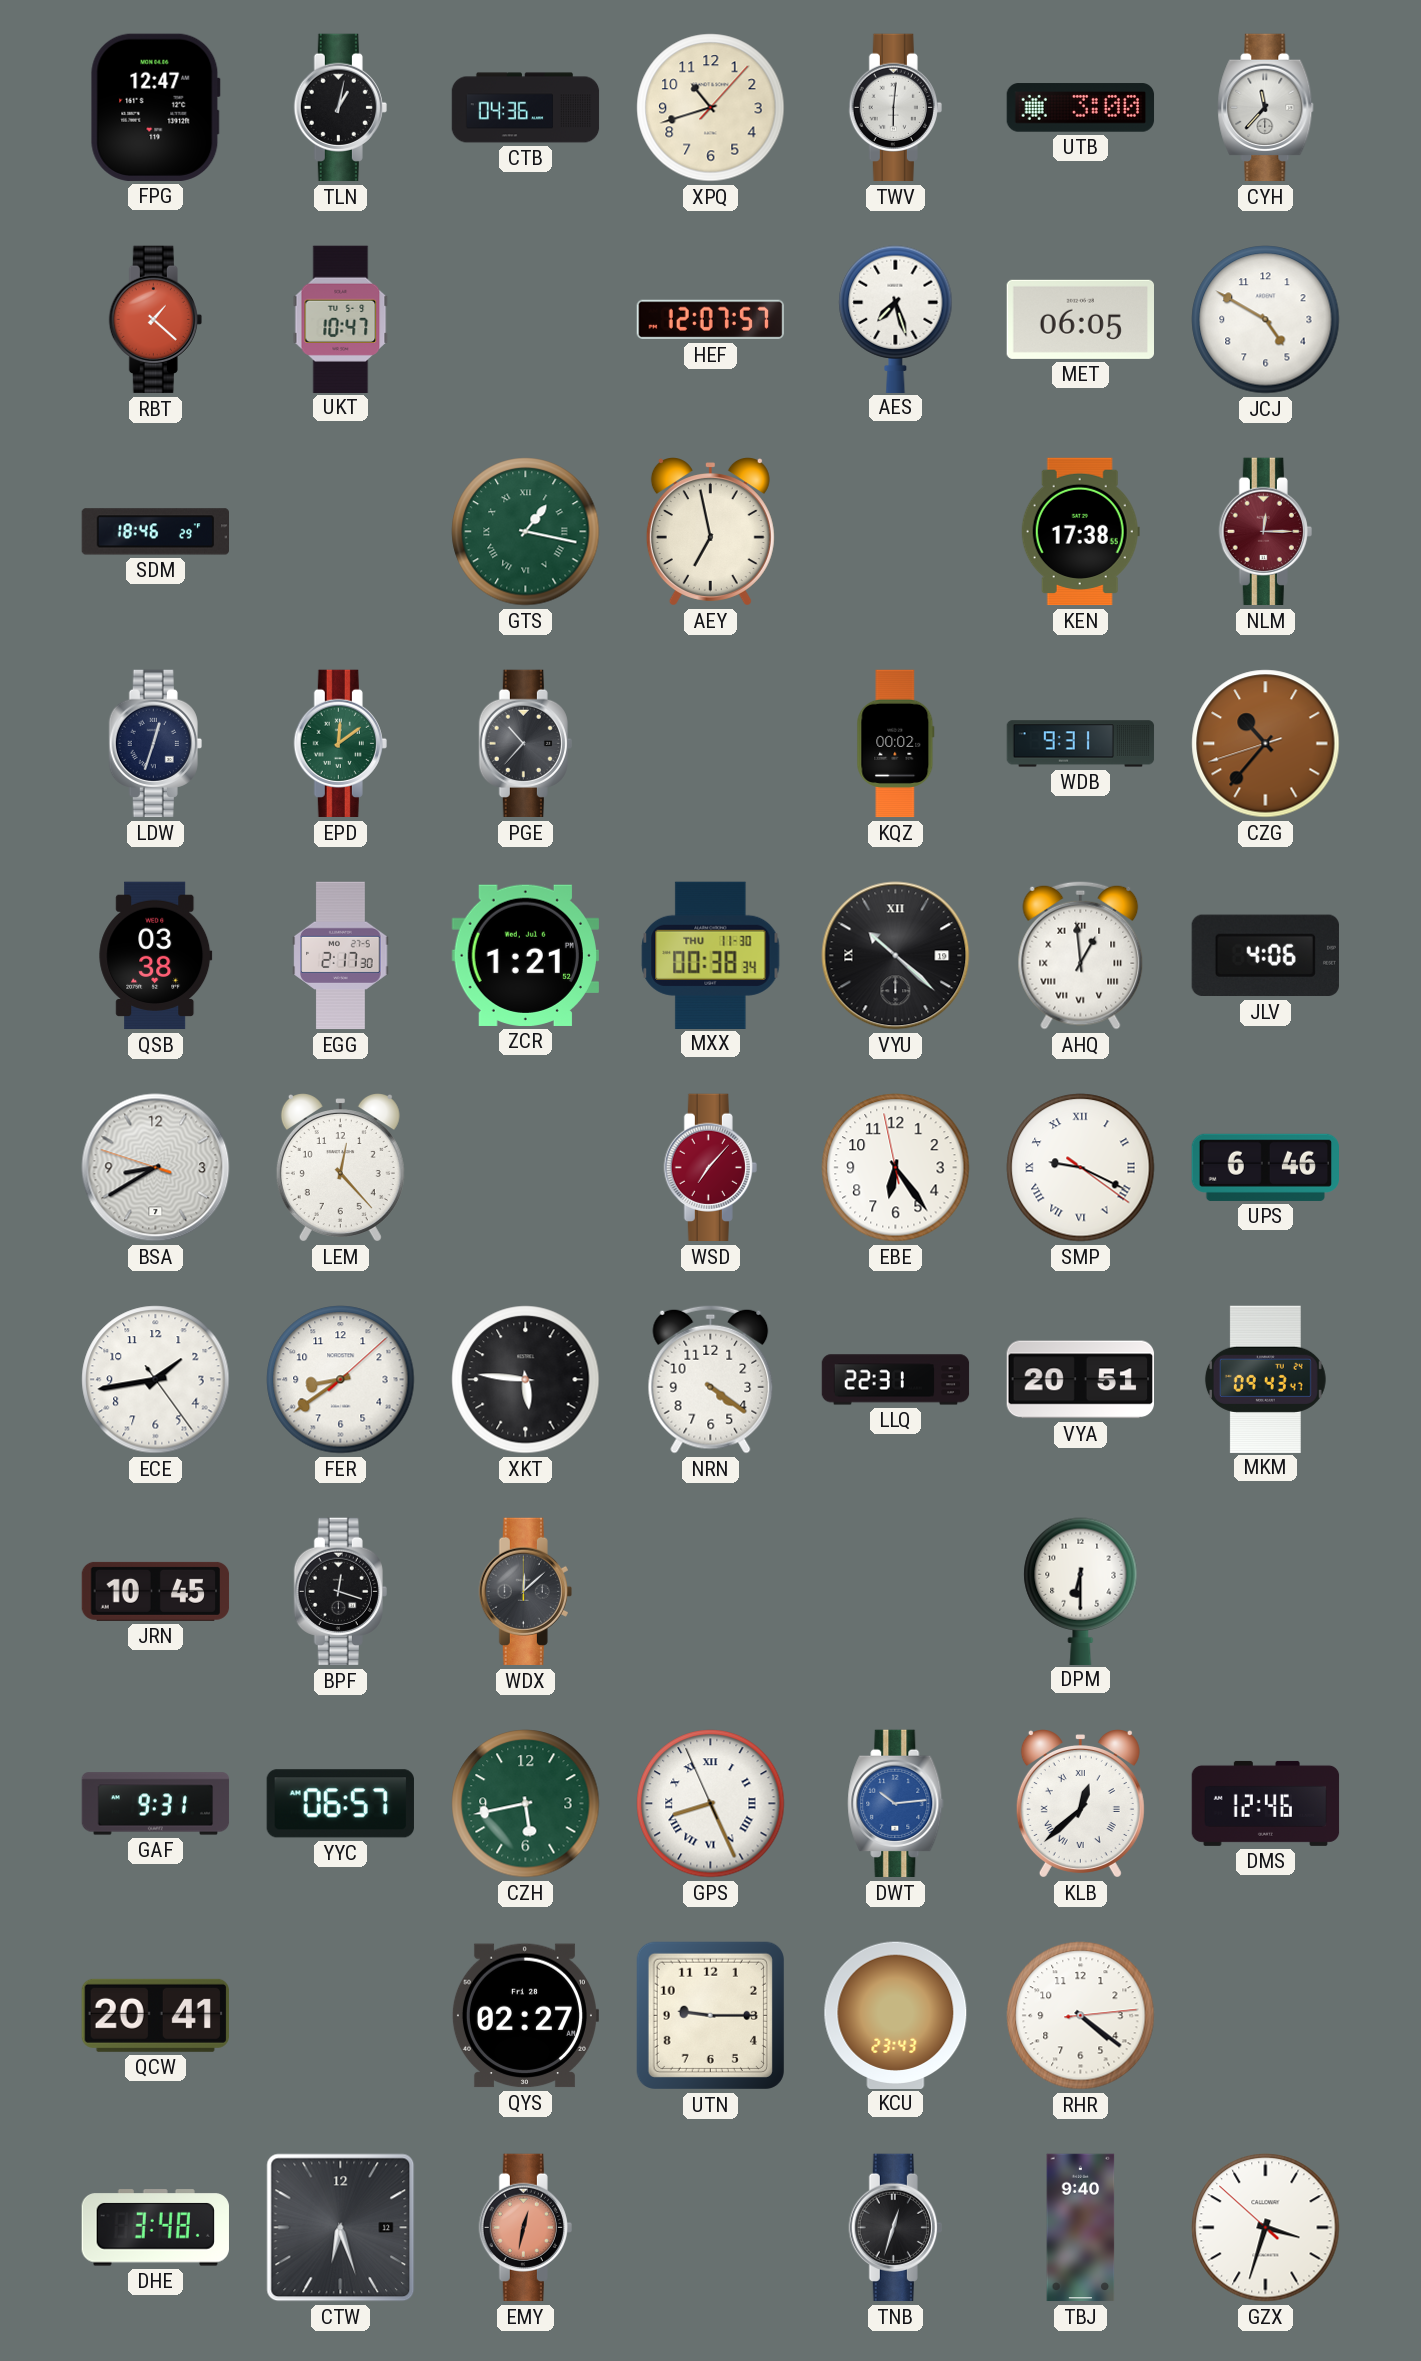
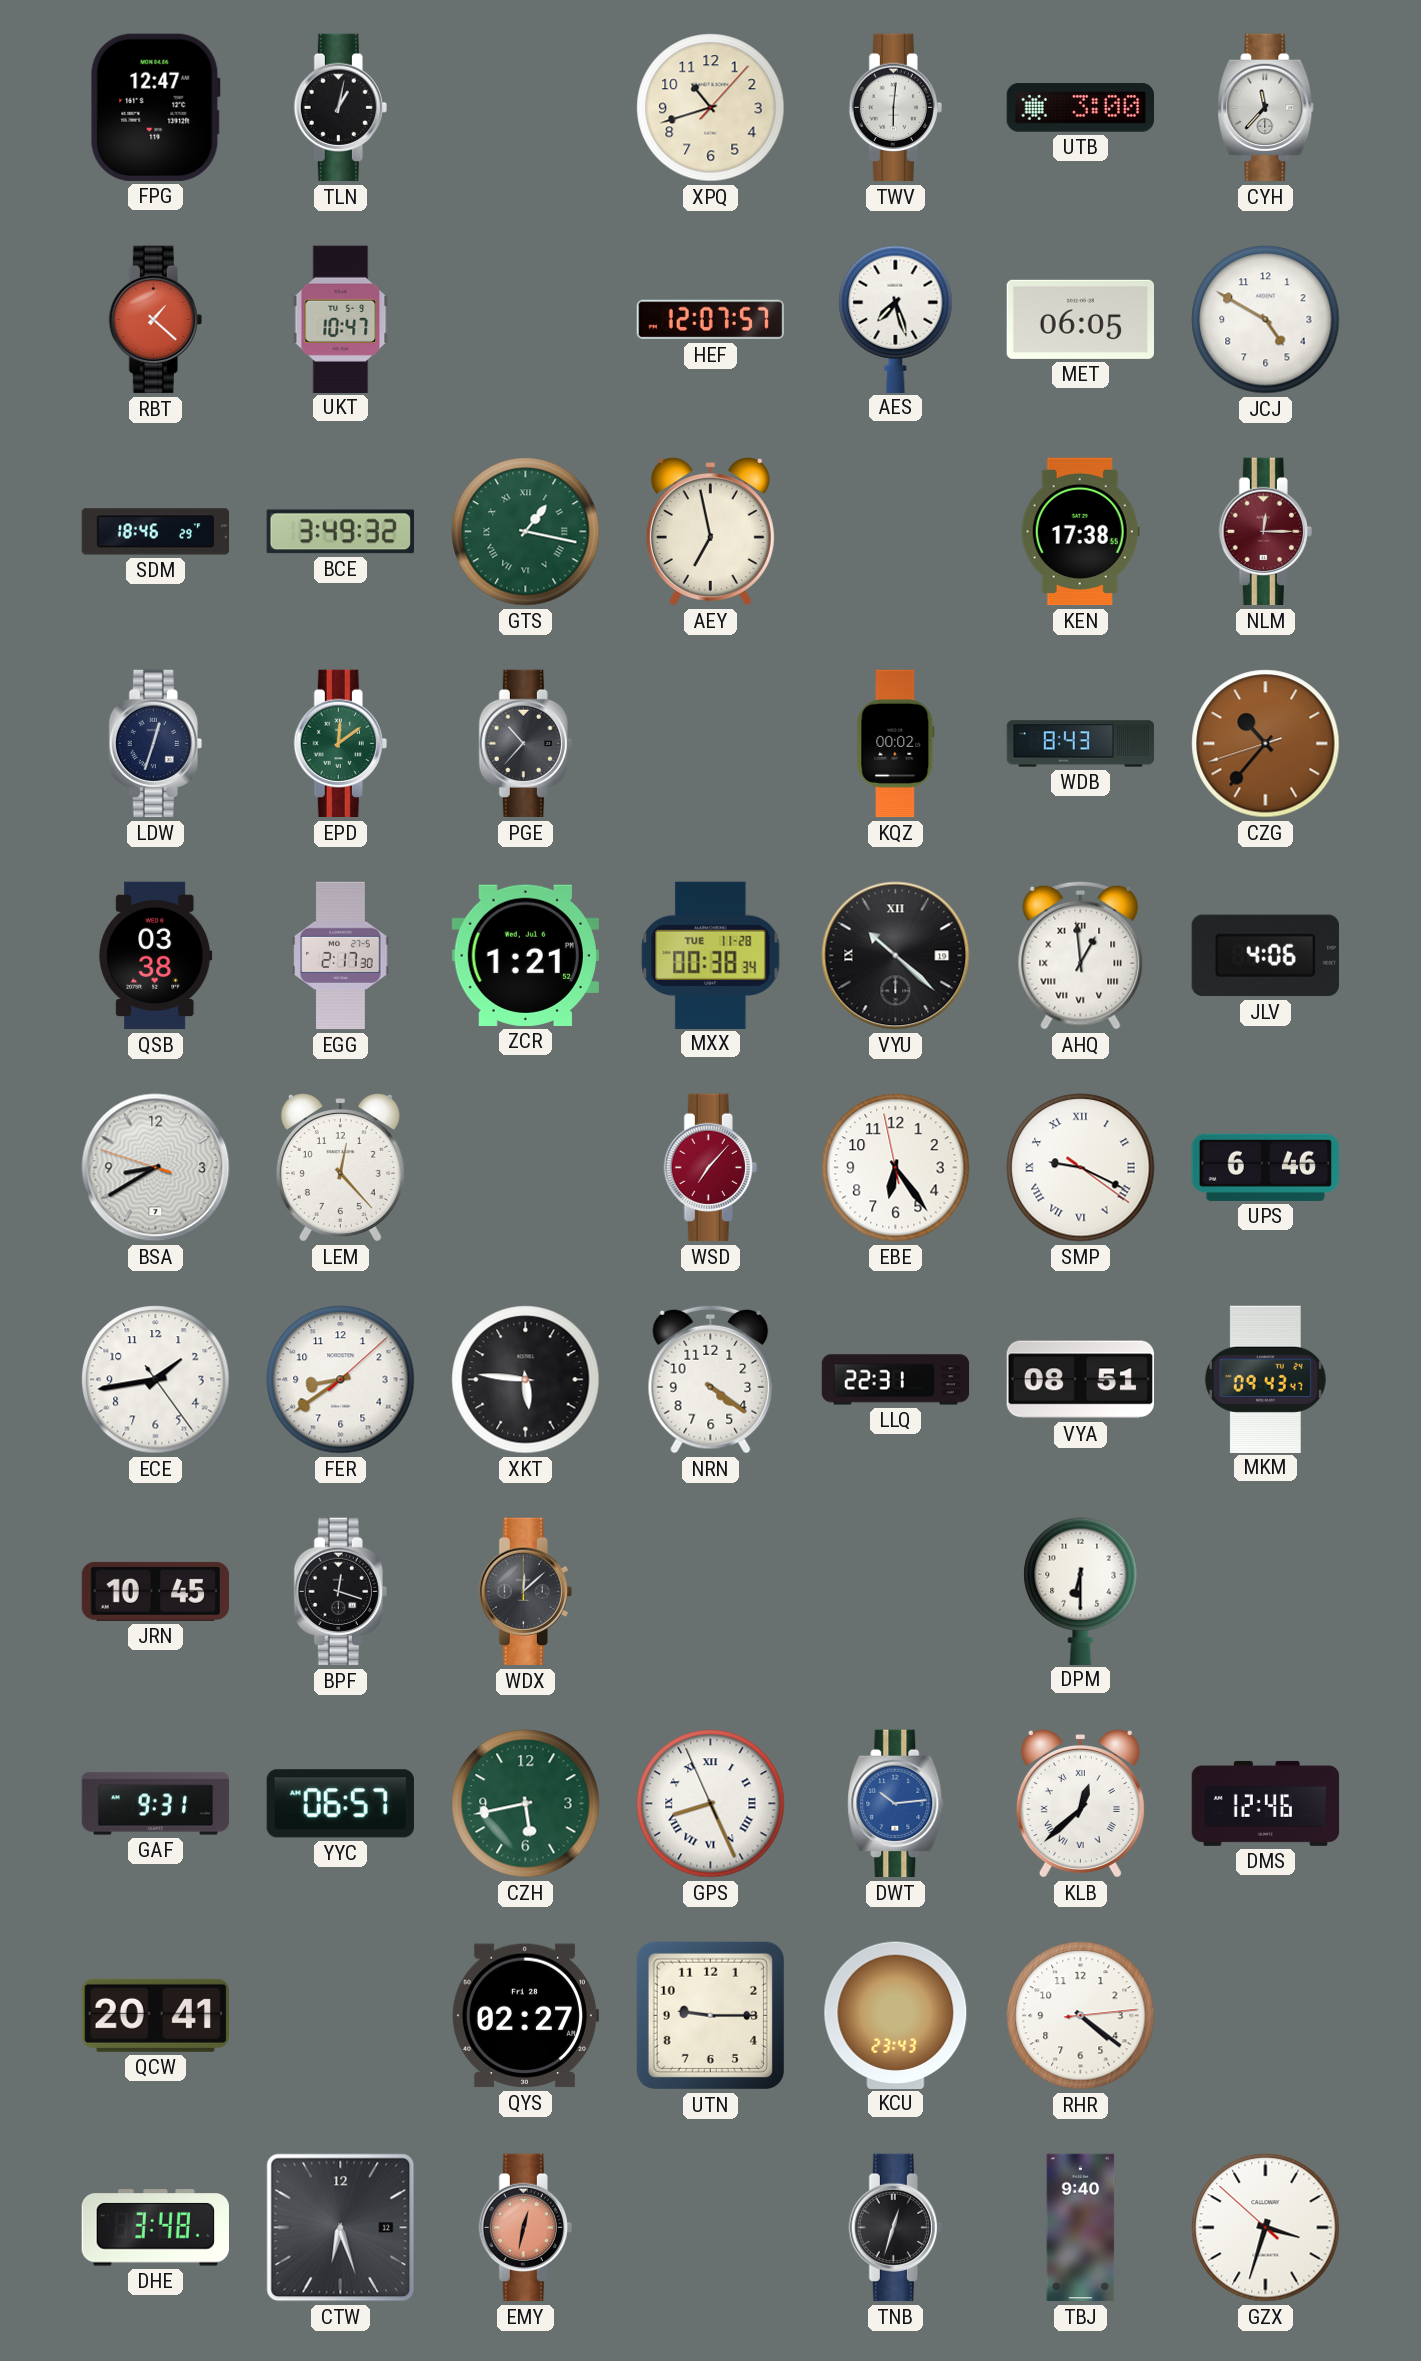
CTB: 04:36 -> none (526, 108)
BCE: none -> 3:49 (340, 532)
WDB: 9:31 -> 8:43 (1081, 744)
MXX date: THU 11-30 -> TUE 11-28 (711, 955)
VYA: 20:51 -> 08:51 (1080, 1380)
